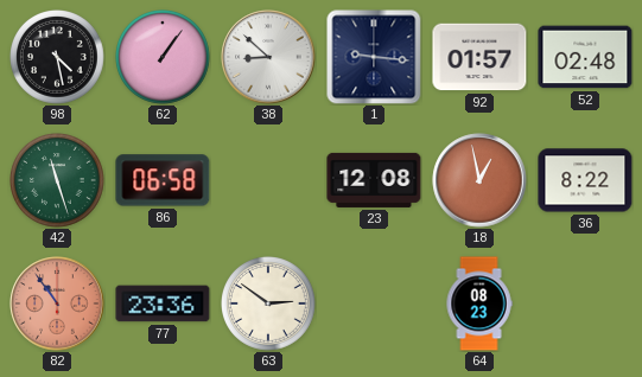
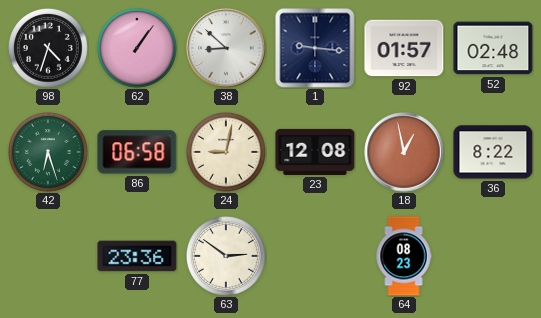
98: 4:28 -> 4:33 (49, 49)
42: 11:27 -> 6:27 (49, 153)
24: none -> 9:02 (227, 153)
82: 10:54 -> none (57, 303)
